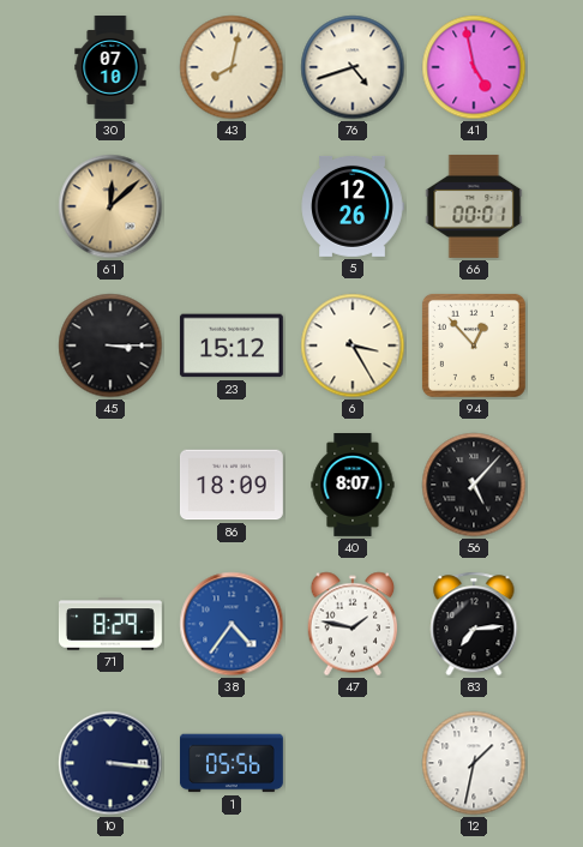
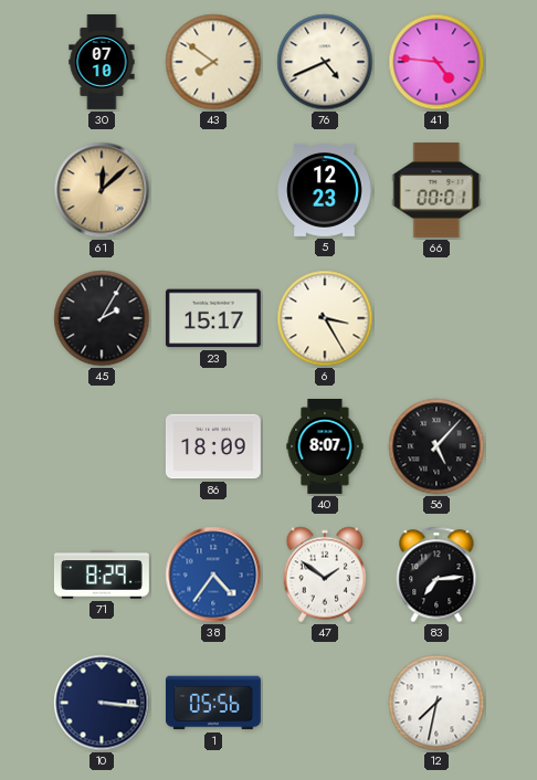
43: 8:02 -> 7:51 (213, 62)
76: 4:42 -> 4:41 (325, 62)
41: 4:58 -> 4:46 (436, 62)
5: 12:26 -> 12:23 (325, 190)
45: 3:15 -> 2:05 (102, 318)
23: 15:12 -> 15:17 (213, 318)
94: 12:53 -> none (474, 346)
47: 1:47 -> 1:51 (325, 575)
12: 1:32 -> 7:32 (436, 703)
